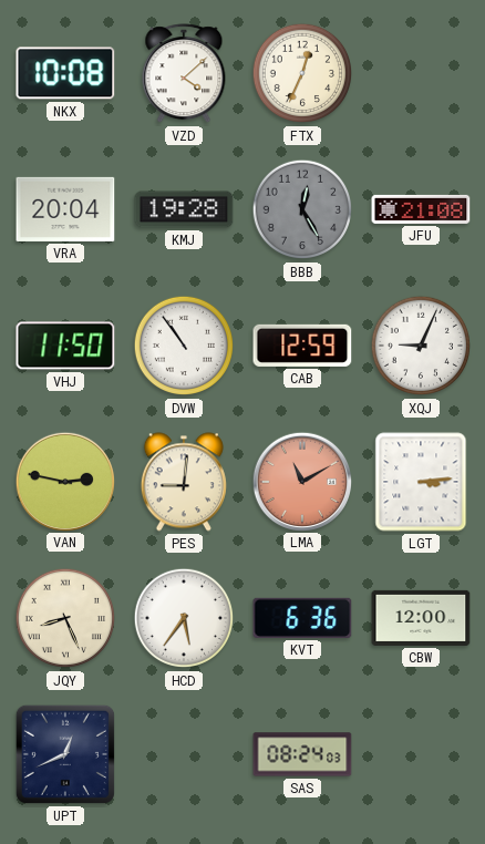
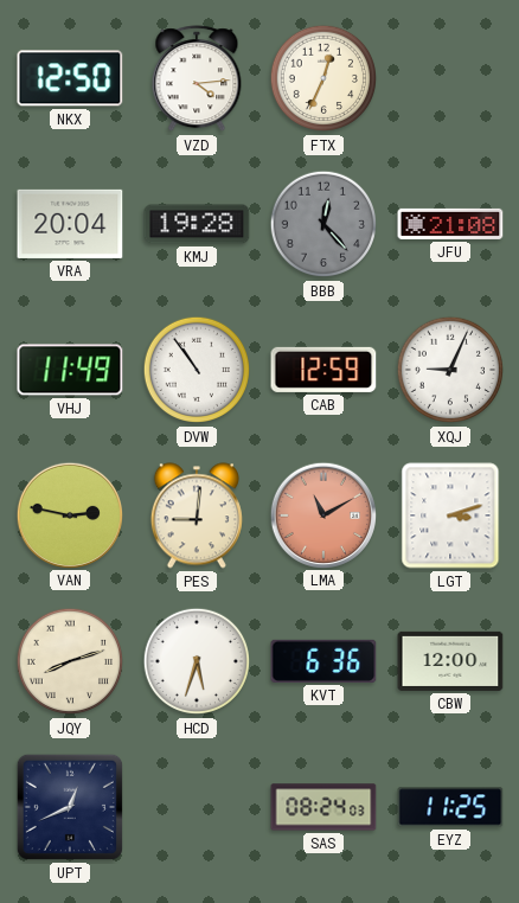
NKX: 10:08 -> 12:50 (70, 78)
VZD: 4:08 -> 4:14 (197, 79)
BBB: 12:25 -> 12:23 (323, 224)
VHJ: 11:50 -> 11:49 (70, 370)
LGT: 3:14 -> 3:12 (450, 515)
JQY: 8:26 -> 8:12 (70, 661)
HCD: 5:36 -> 5:33 (197, 661)
EYZ: none -> 11:25 (450, 807)
